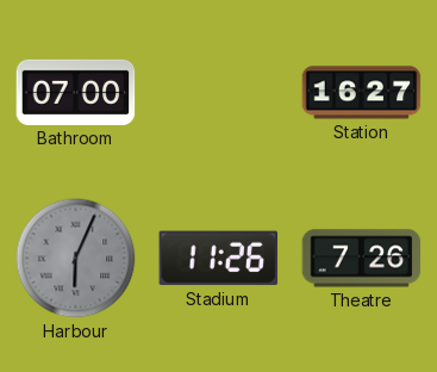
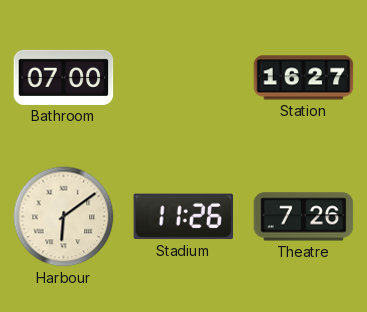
Harbour: 6:04 -> 6:09 (64, 217)
Harbour dial: grey -> cream (64, 217)
